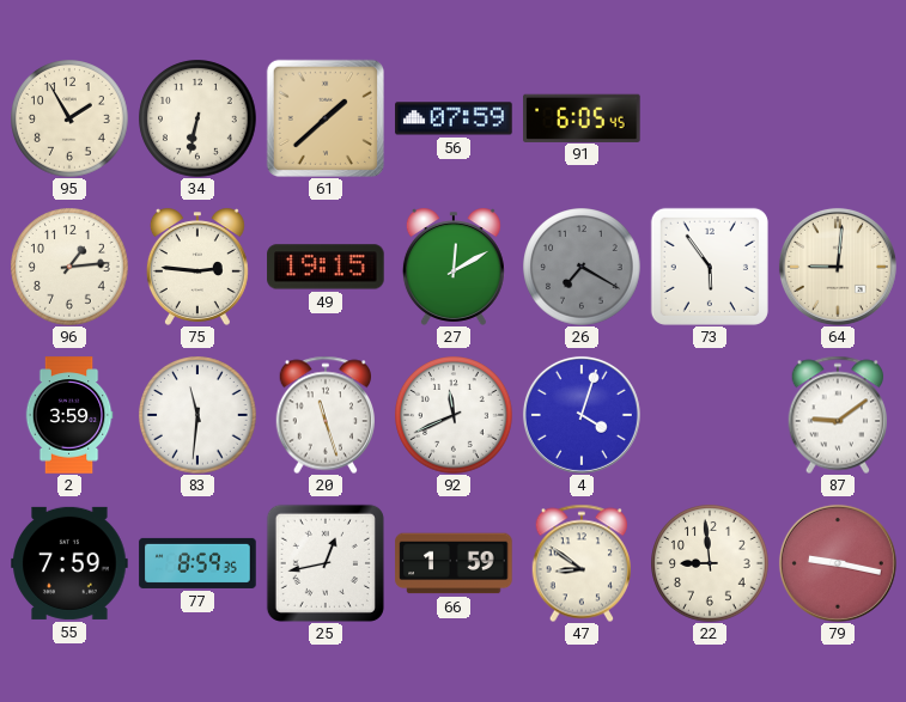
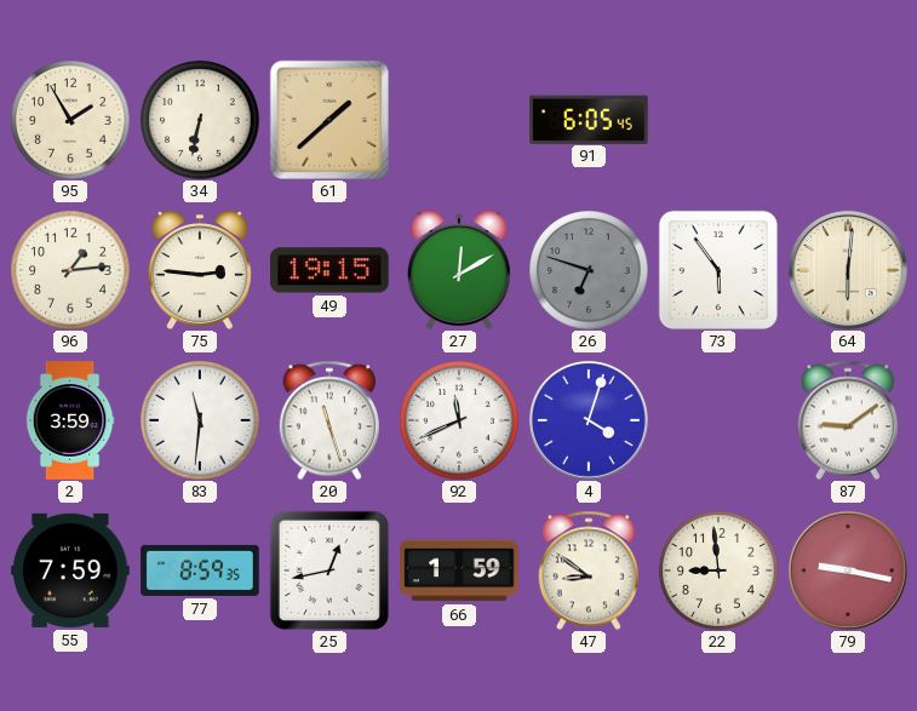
56: 07:59 -> none (454, 118)
26: 7:20 -> 6:48 (589, 270)
64: 9:01 -> 6:01 (848, 270)
